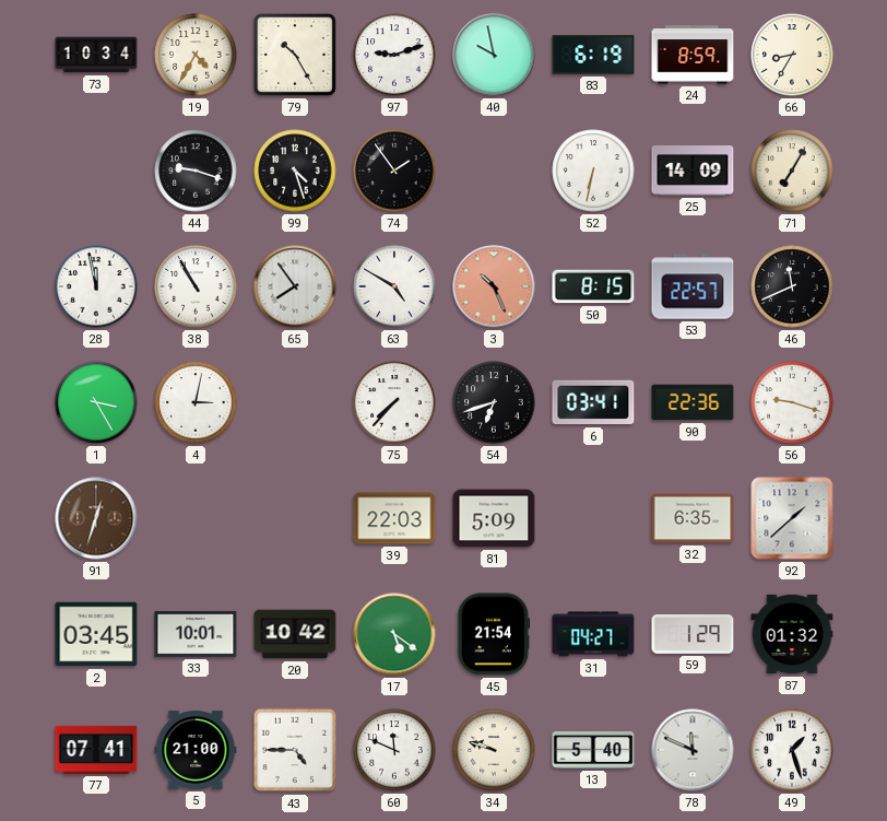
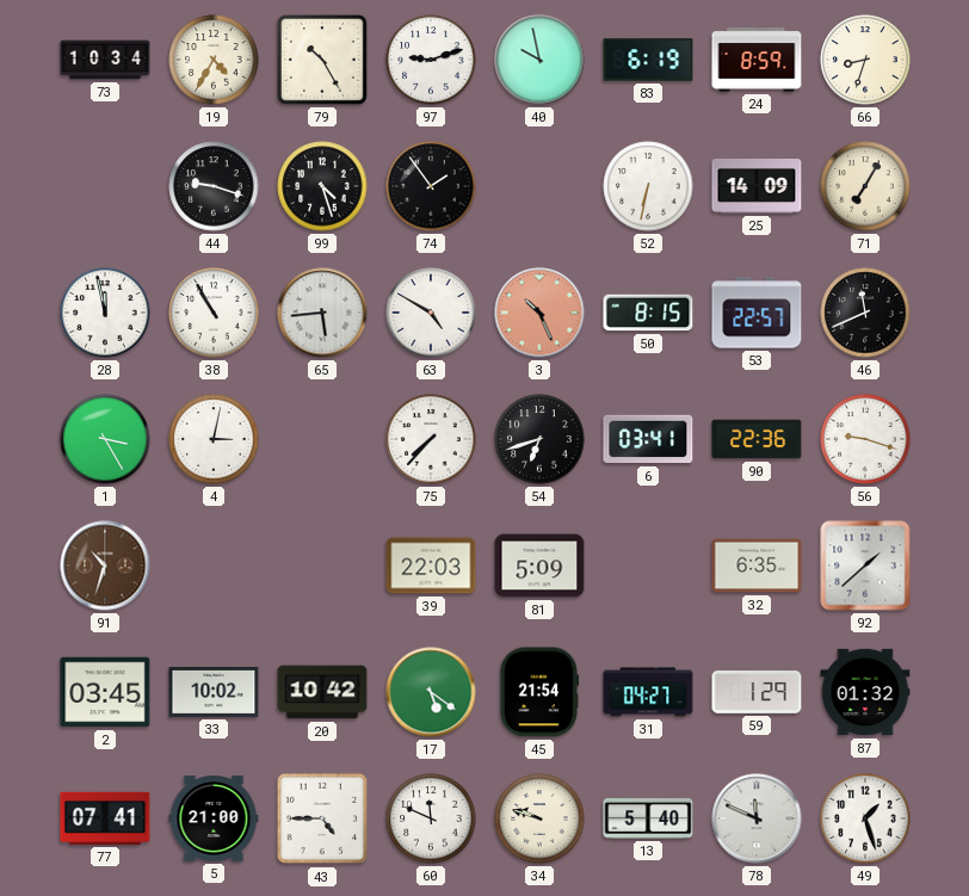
66: 8:35 -> 8:33 (865, 60)
65: 7:54 -> 5:44 (322, 313)
91: 12:33 -> 10:33 (105, 566)
33: 10:01 -> 10:02 (214, 692)
